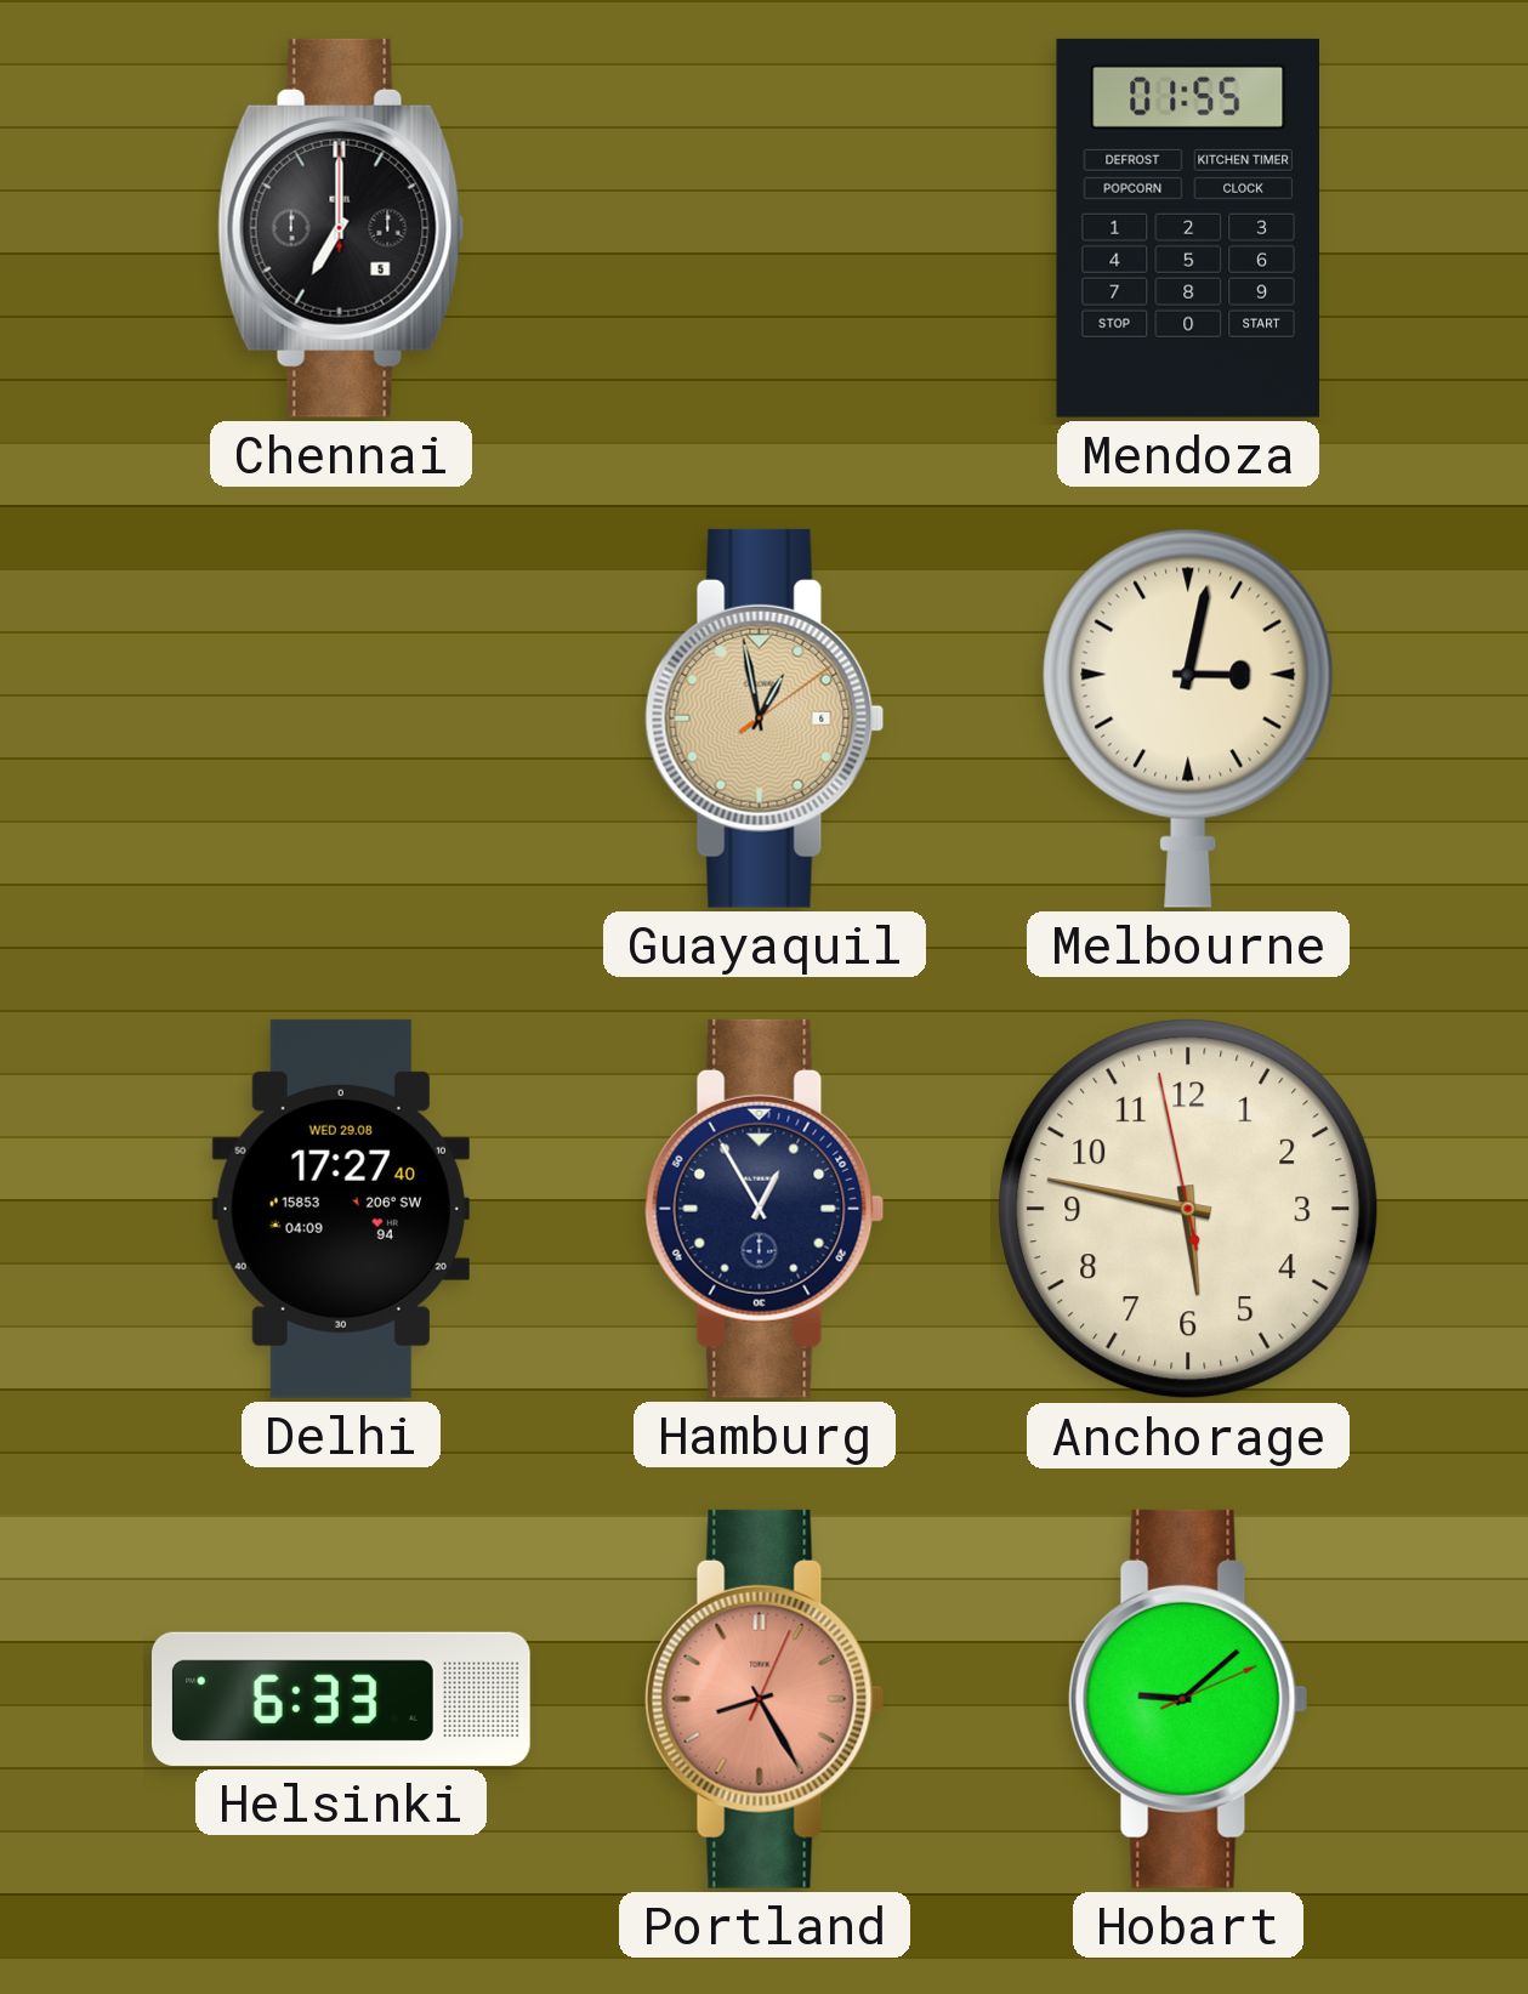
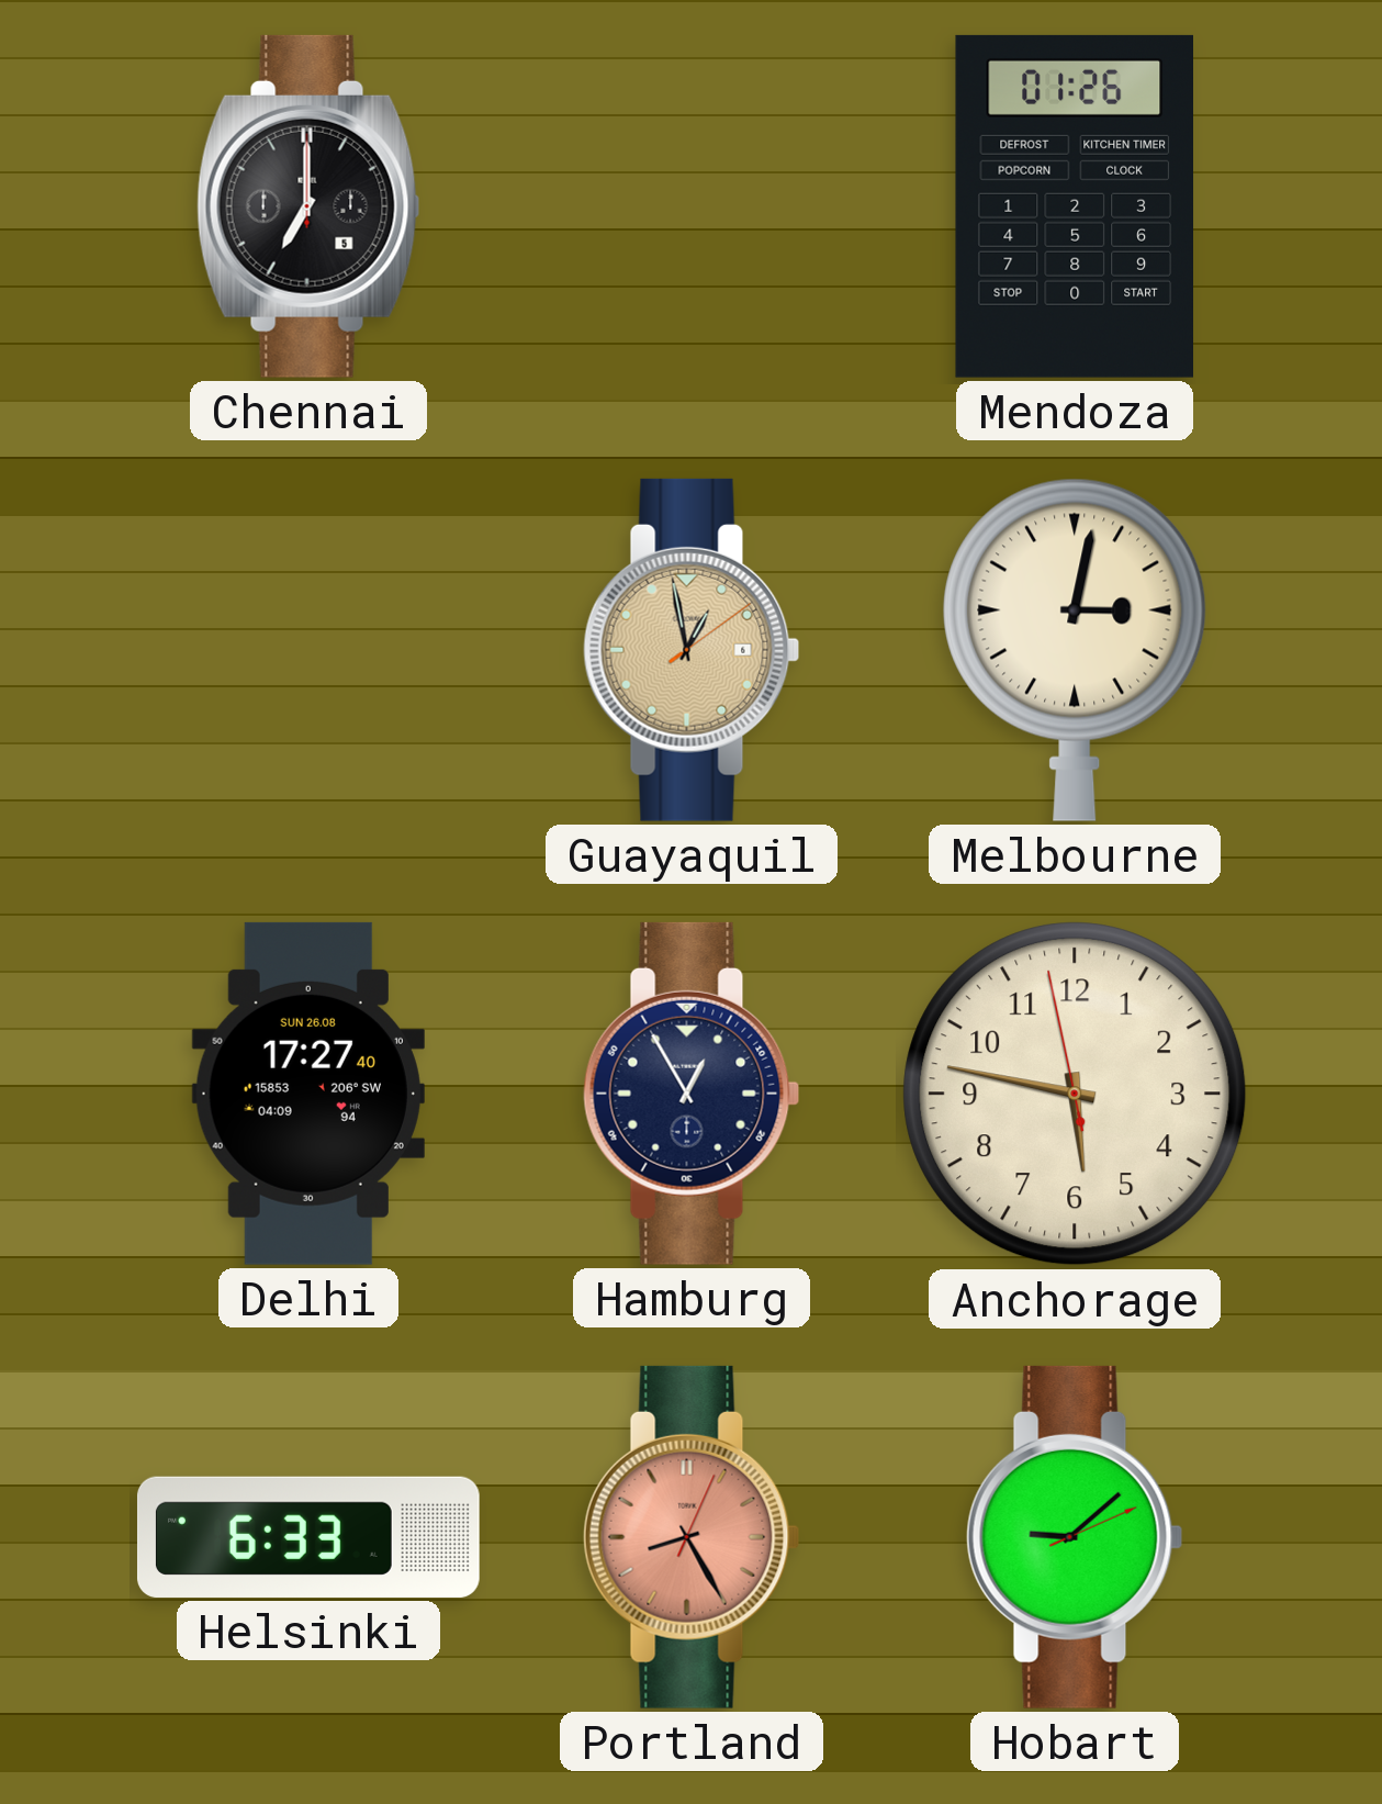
Mendoza: 01:55 -> 01:26 (1074, 206)
Delhi date: WED 29.08 -> SUN 26.08 (308, 1094)
